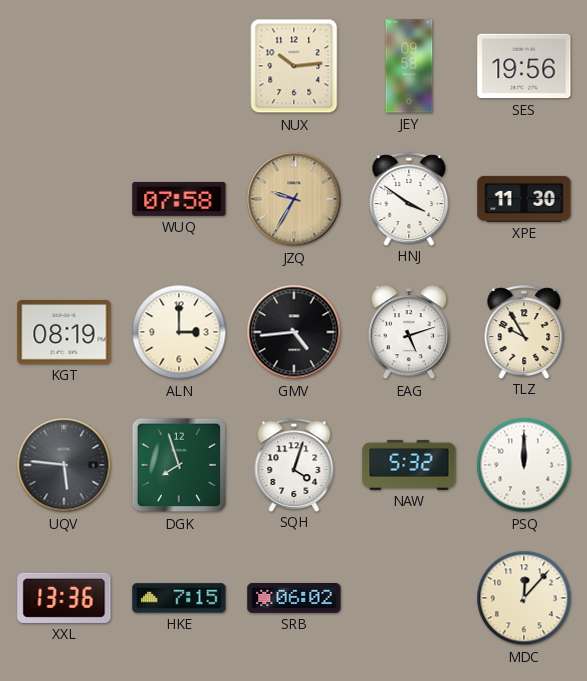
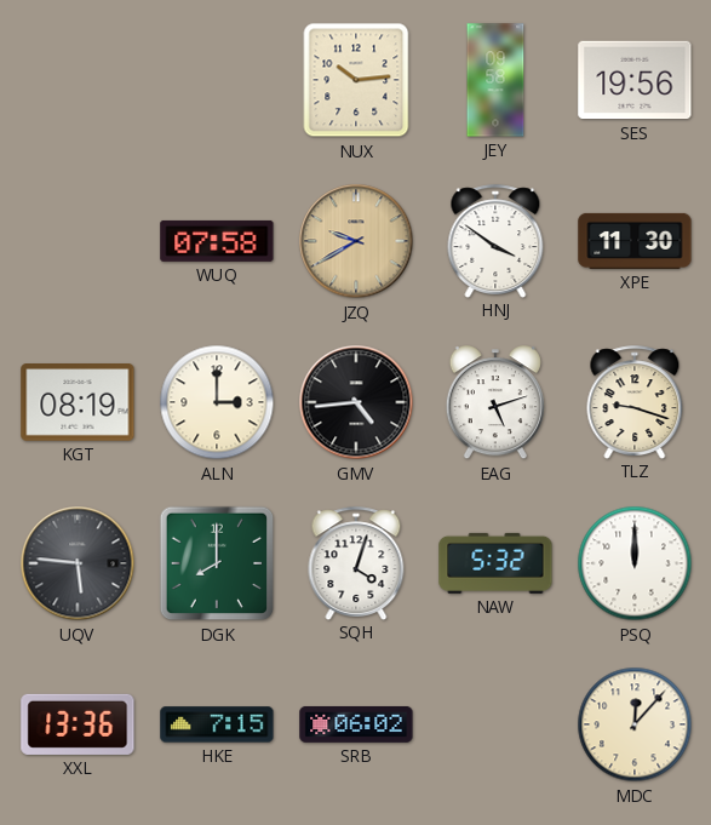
JZQ: 9:35 -> 9:40 (356, 241)
TLZ: 9:55 -> 9:18 (635, 402)
DGK: 7:57 -> 8:00 (217, 563)
